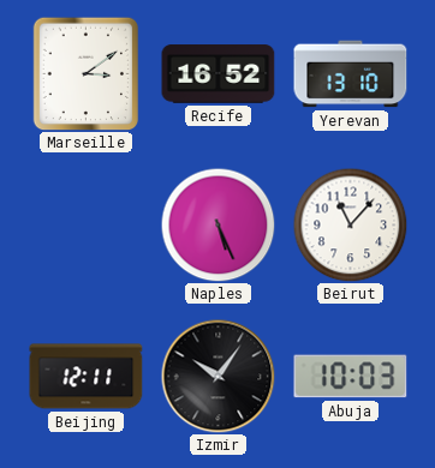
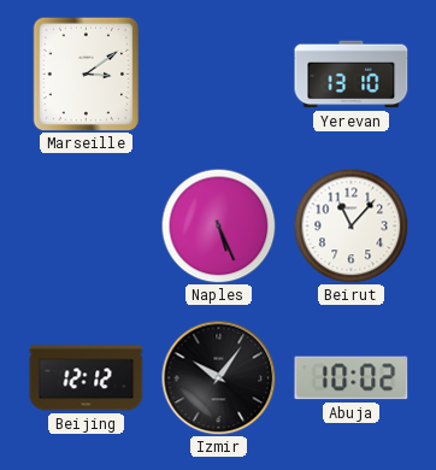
Recife: 16:52 -> none (219, 74)
Beijing: 12:11 -> 12:12 (87, 378)
Abuja: 10:03 -> 10:02 (352, 378)
